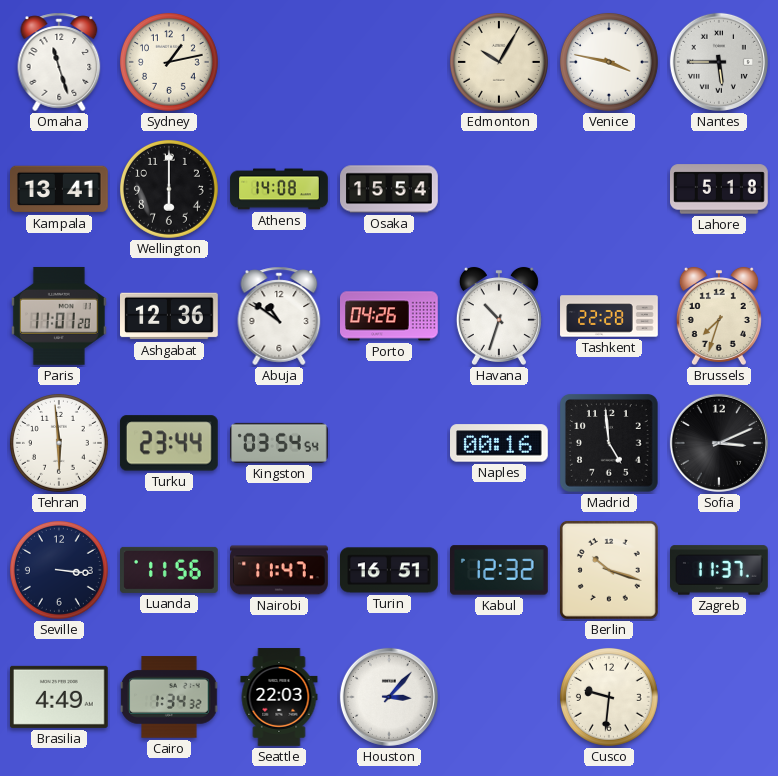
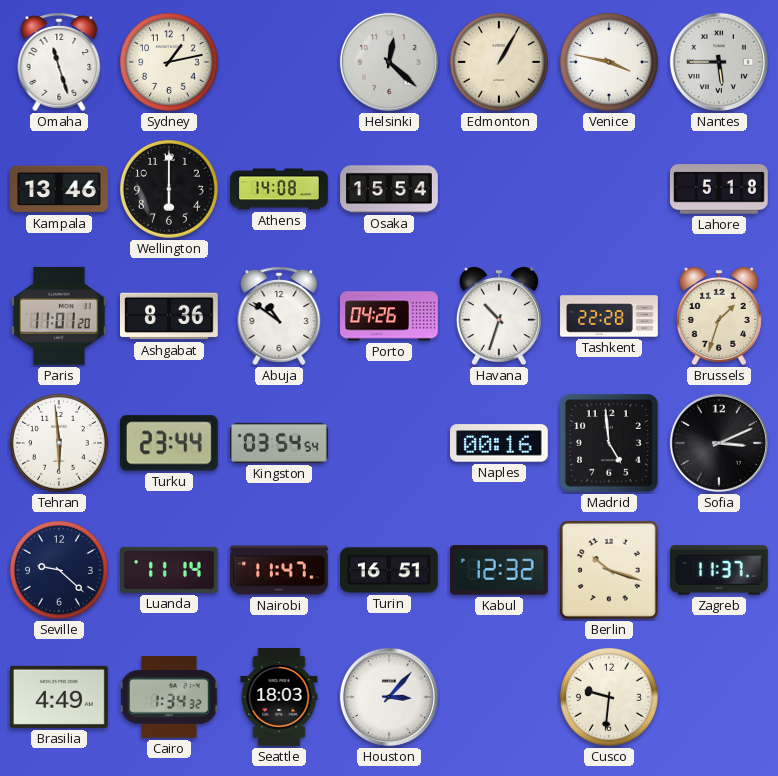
Helsinki: none -> 12:22 (389, 62)
Edmonton: 10:05 -> 1:05 (499, 62)
Kampala: 13:41 -> 13:46 (60, 189)
Ashgabat: 12:36 -> 8:36 (170, 316)
Brussels: 7:33 -> 1:33 (719, 316)
Seville: 3:16 -> 9:22 (59, 570)
Luanda: 11:56 -> 11:14 (170, 570)
Seattle: 22:03 -> 18:03 (279, 697)
